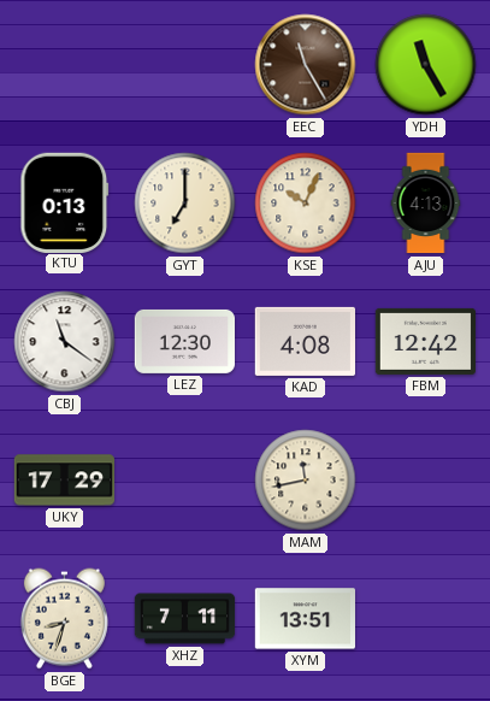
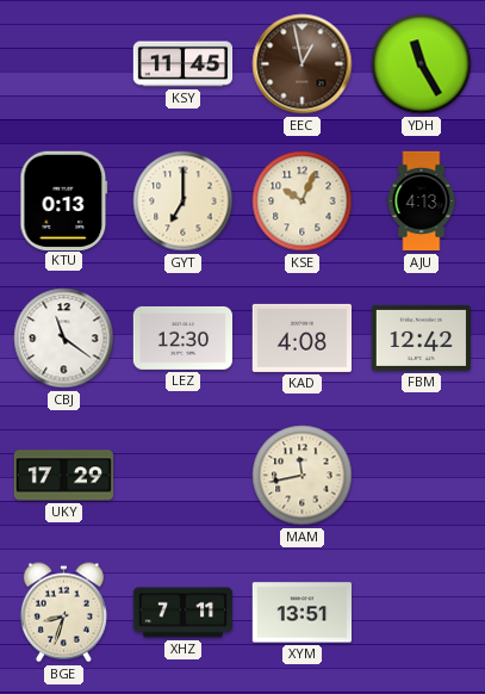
KSY: none -> 11:45 (184, 64)
EEC: 11:25 -> 12:58 (303, 64)
